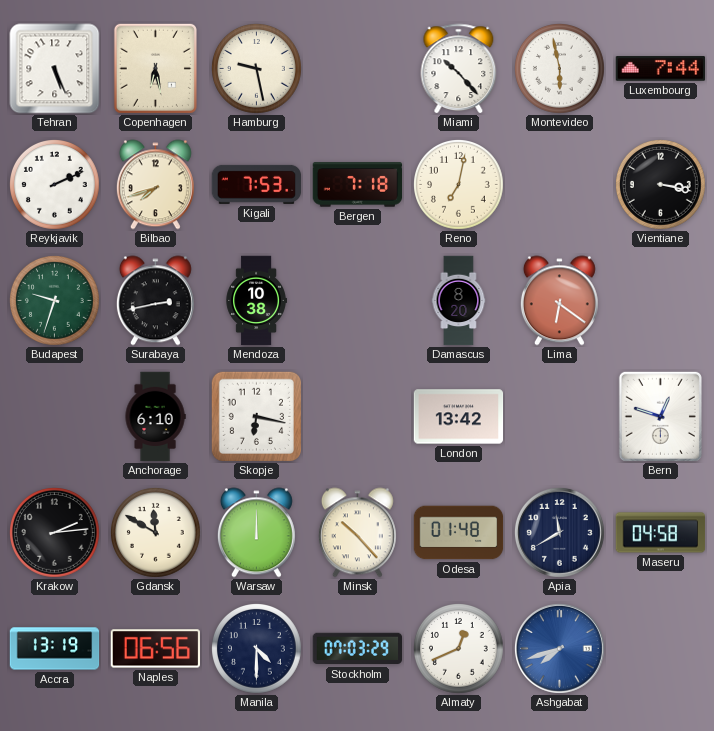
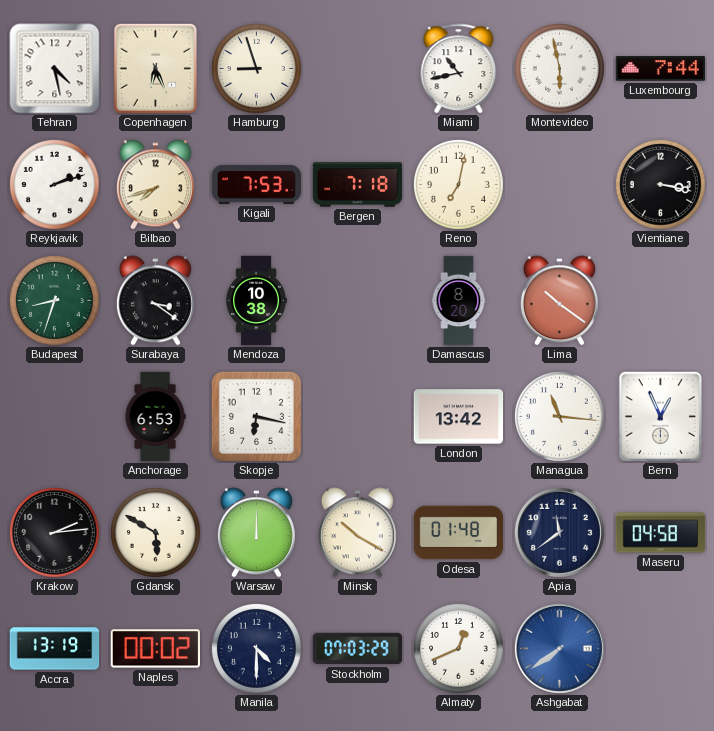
Tehran: 5:26 -> 4:28 (55, 69)
Copenhagen: 6:28 -> 6:26 (155, 68)
Hamburg: 9:28 -> 8:57 (257, 69)
Miami: 10:23 -> 10:43 (459, 69)
Reykjavik: 2:11 -> 2:12 (55, 185)
Budapest: 9:33 -> 8:33 (55, 301)
Surabaya: 2:43 -> 3:21 (155, 301)
Lima: 6:21 -> 10:21 (559, 301)
Anchorage: 6:10 -> 6:53 (155, 417)
Managua: none -> 11:16 (560, 417)
Bern: 12:48 -> 12:56 (660, 416)
Gdansk: 11:50 -> 5:50 (156, 533)
Minsk: 10:23 -> 10:20 (357, 533)
Apia: 11:40 -> 11:39 (559, 532)
Naples: 06:56 -> 00:02 (155, 649)
Ashgabat: 7:42 -> 7:39 (559, 648)
